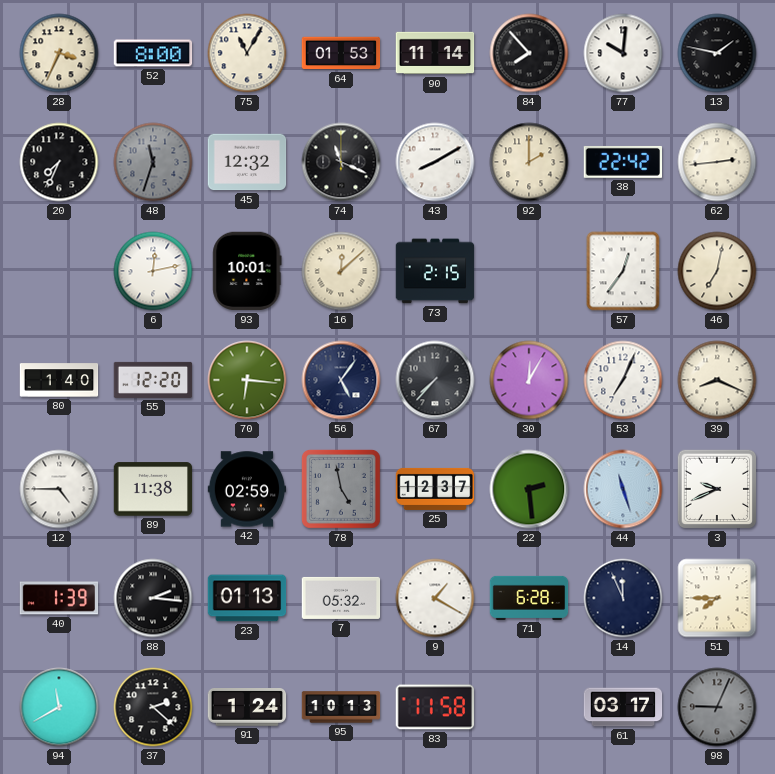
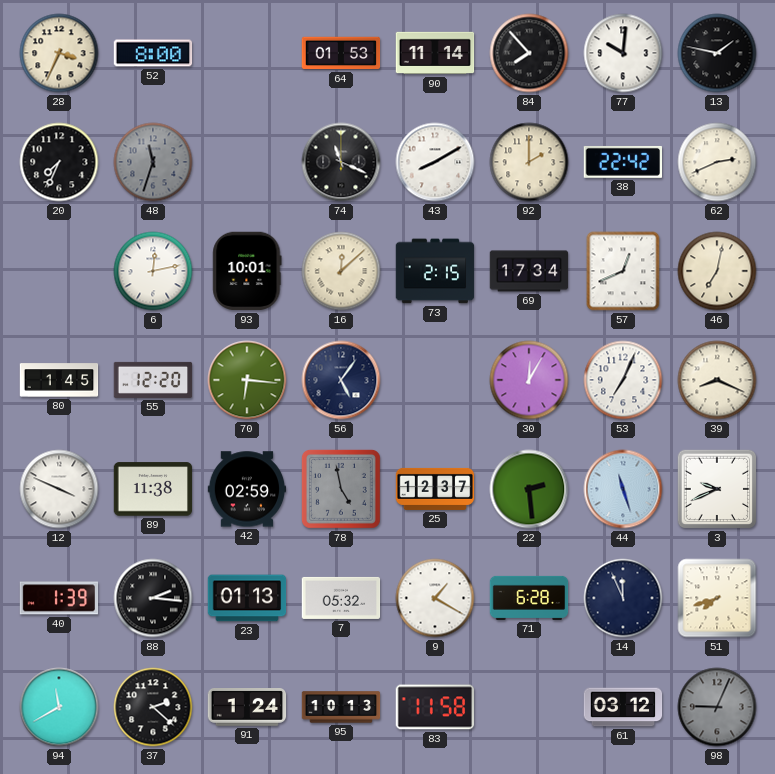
75: 11:05 -> none (247, 53)
45: 12:32 -> none (247, 162)
62: 2:44 -> 2:41 (717, 162)
69: none -> 17:34 (529, 271)
57: 12:36 -> 12:41 (623, 271)
80: 1:40 -> 1:45 (59, 380)
67: 7:37 -> none (435, 380)
12: 4:45 -> 3:49 (59, 489)
51: 7:45 -> 7:42 (717, 598)
61: 03:17 -> 03:12 (623, 707)
